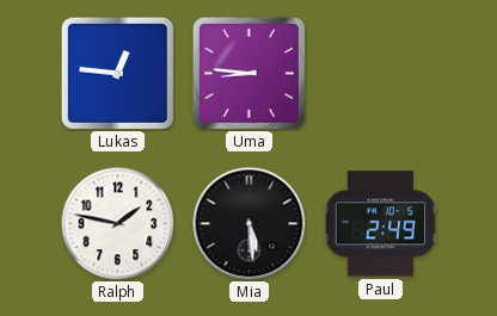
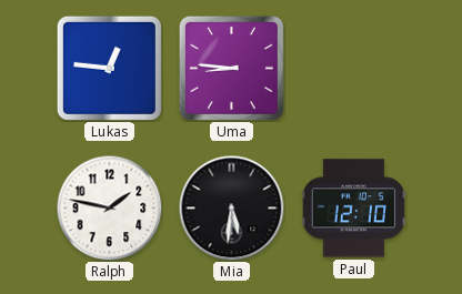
Mia: 5:29 -> 5:31 (231, 207)
Paul: 2:49 -> 12:10 (353, 209)
